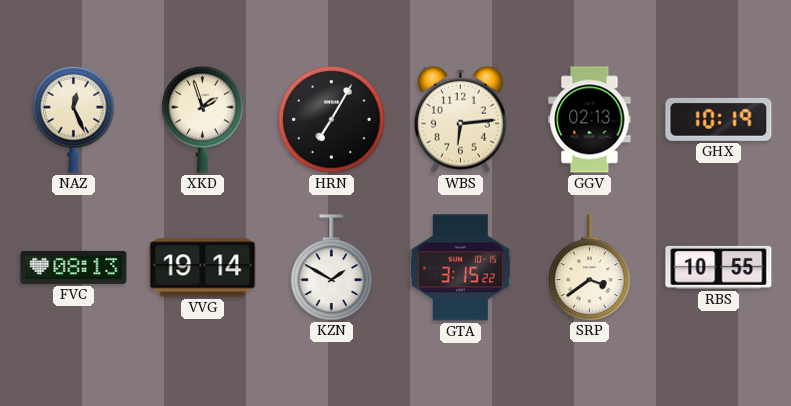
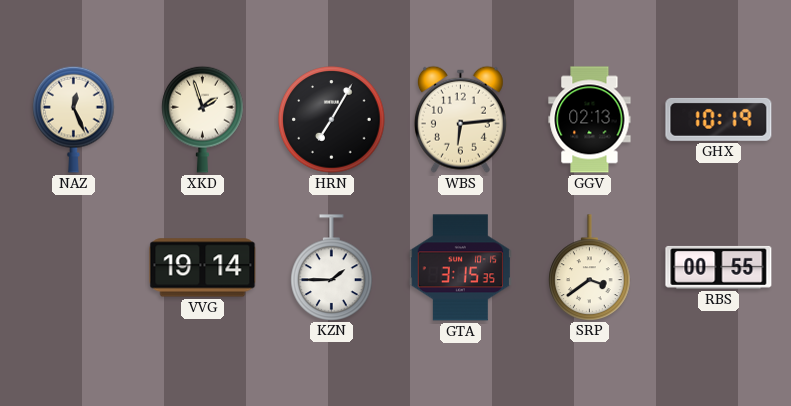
FVC: 08:13 -> none (74, 267)
KZN: 1:50 -> 1:45 (332, 267)
GTA: 3:15:22 -> 3:15:35 (460, 268)
RBS: 10:55 -> 00:55 (719, 267)
